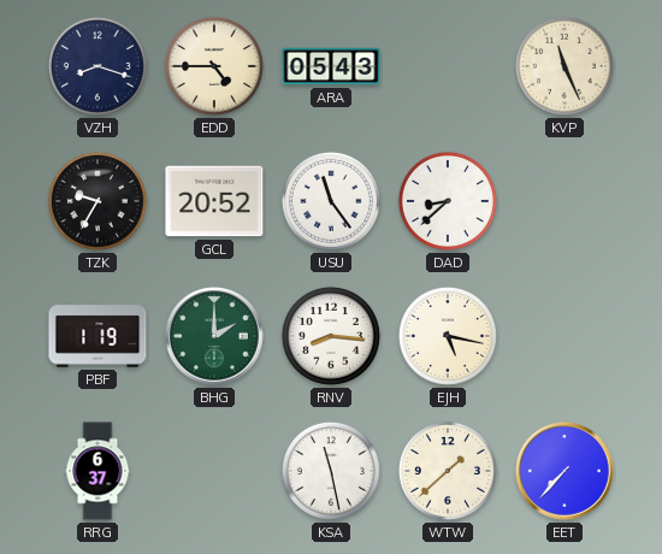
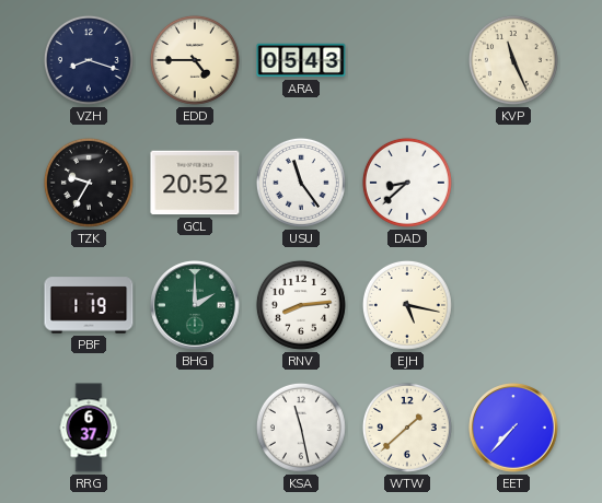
RNV: 8:16 -> 8:14 (301, 305)
